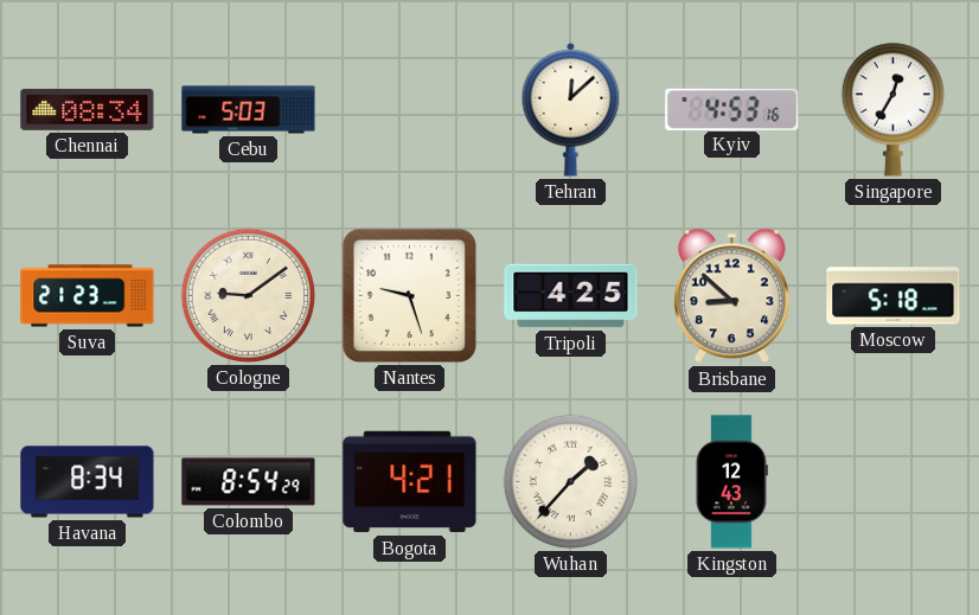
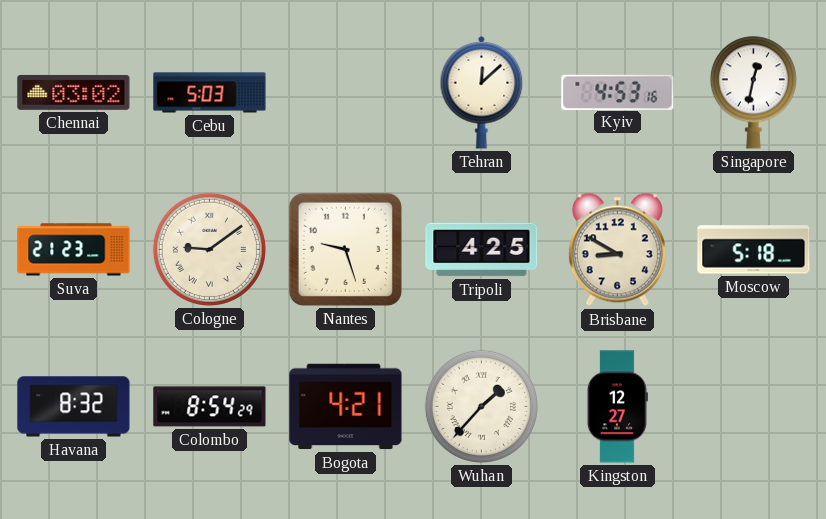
Chennai: 08:34 -> 03:02 (74, 92)
Singapore: 12:35 -> 12:32 (753, 92)
Brisbane: 8:52 -> 8:50 (617, 250)
Havana: 8:34 -> 8:32 (74, 407)
Kingston: 12:43 -> 12:27 (617, 407)
